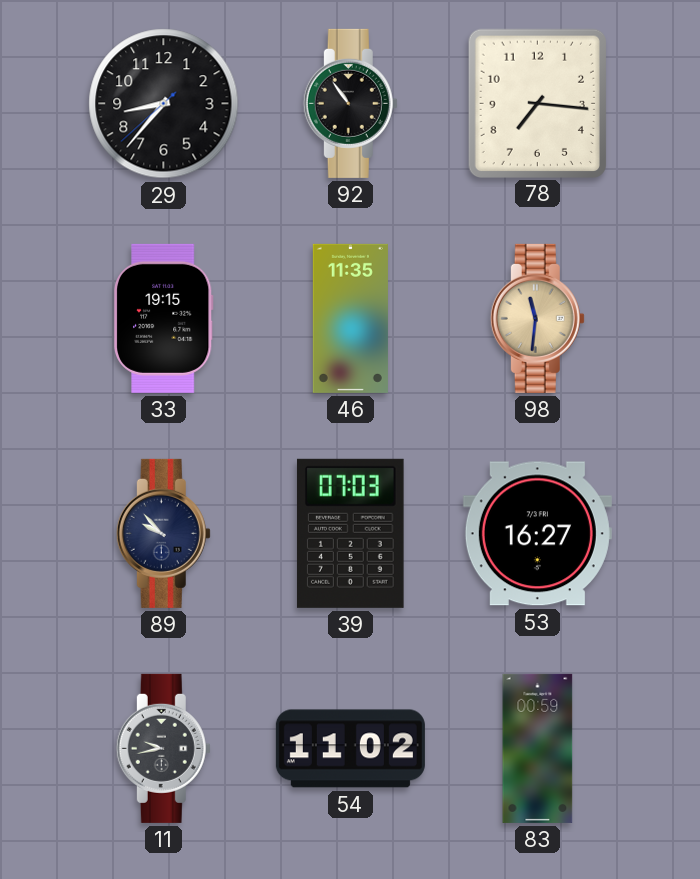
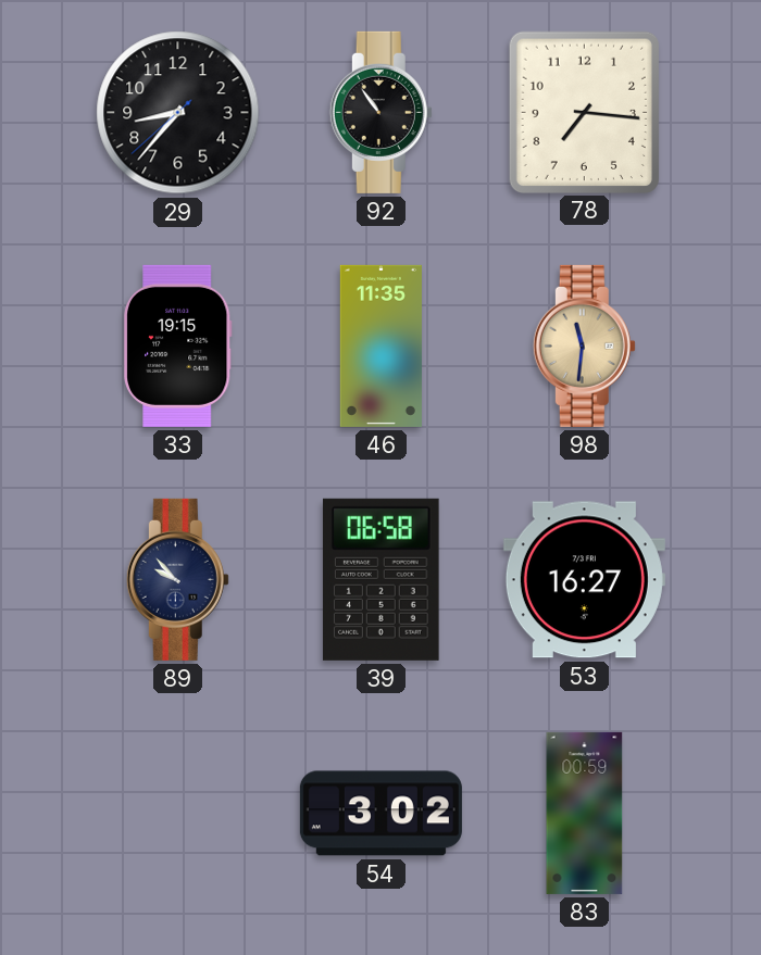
39: 07:03 -> 06:58 (380, 579)
11: 9:43 -> none (163, 748)
54: 11:02 -> 3:02 (380, 814)
